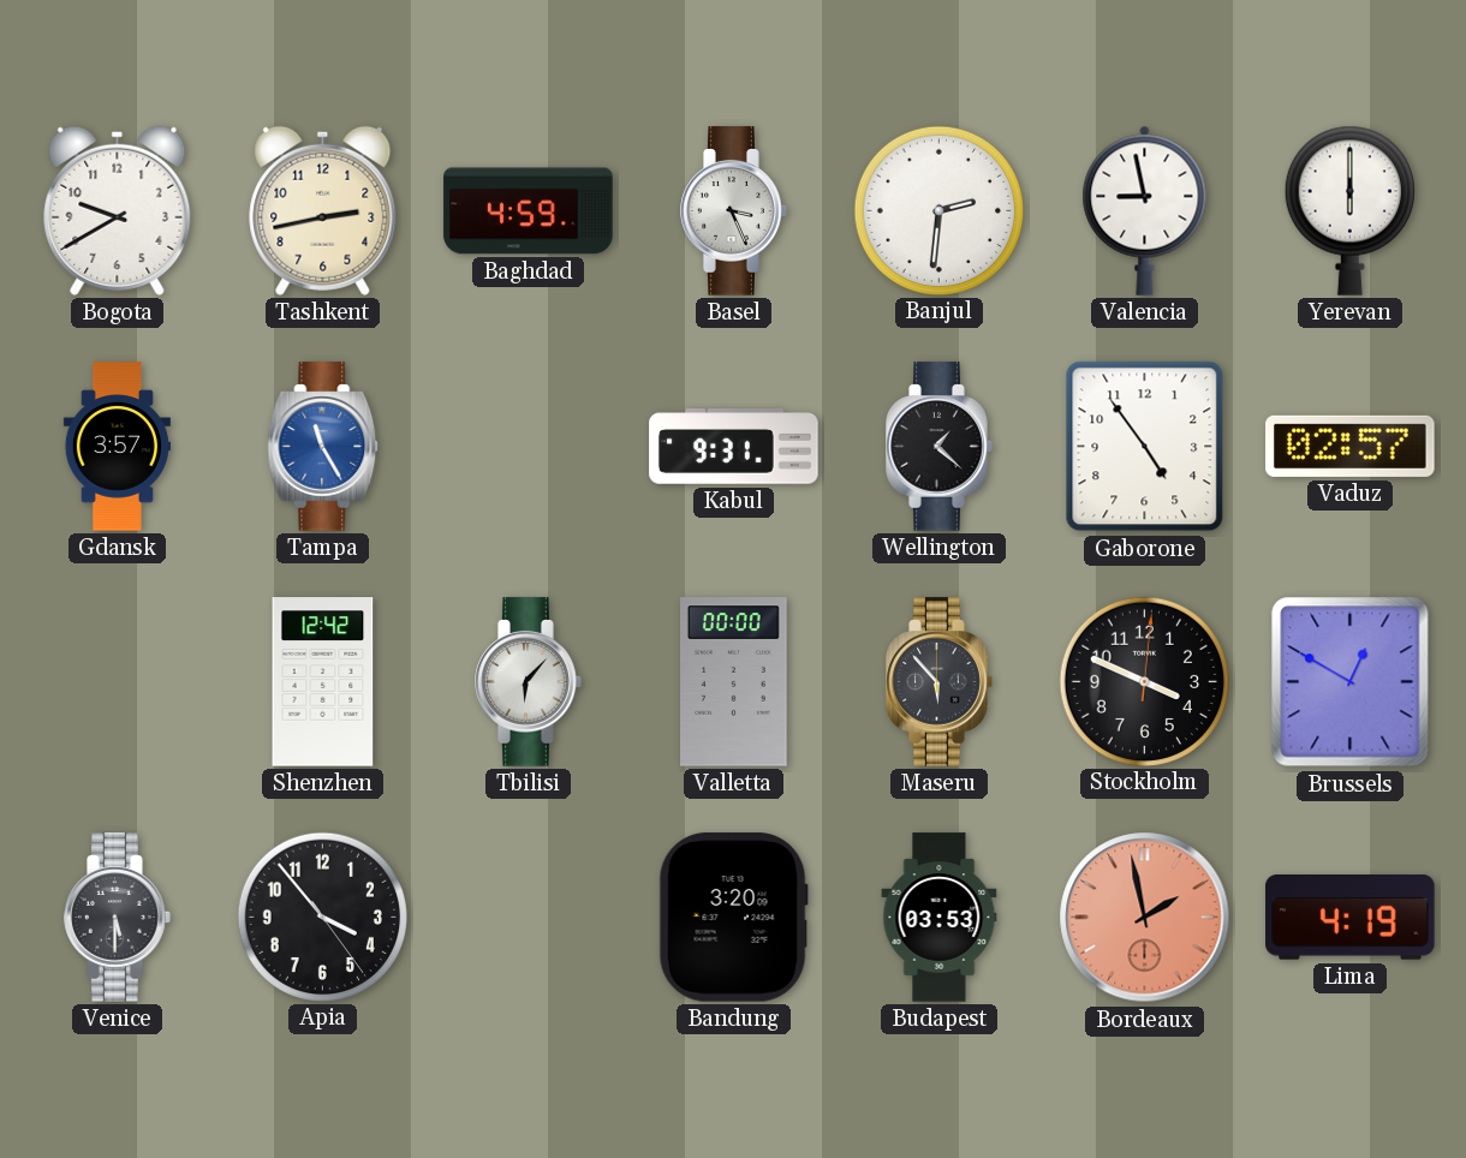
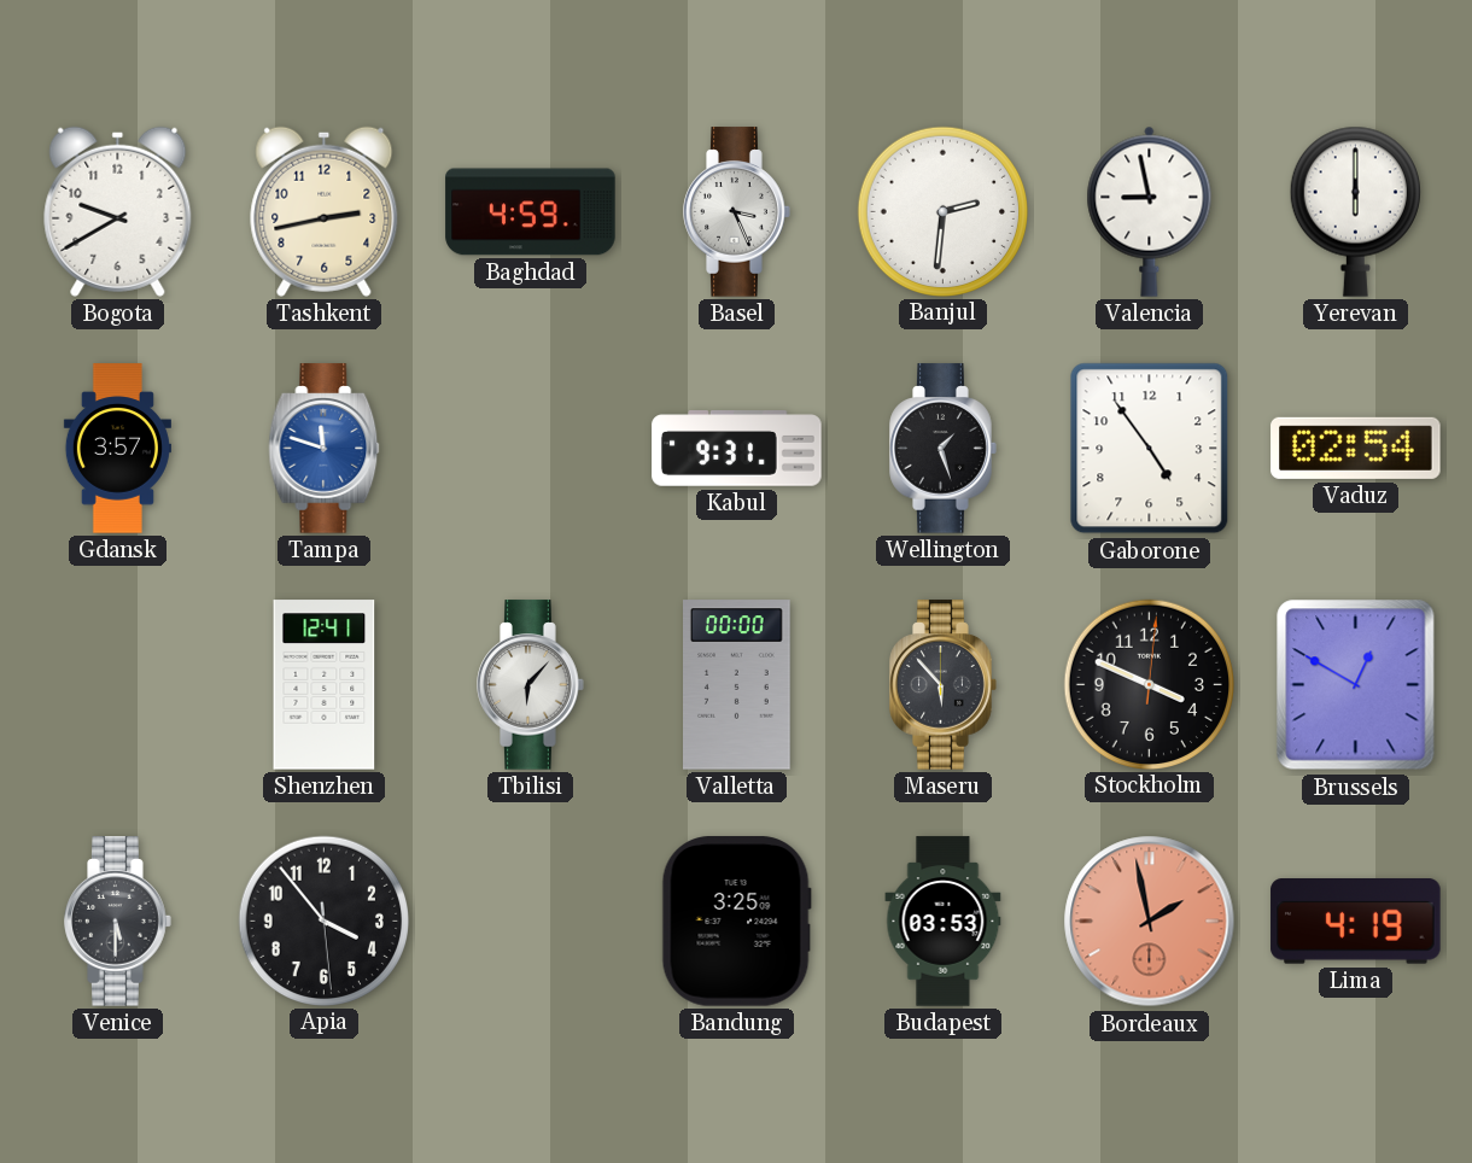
Tampa: 11:25 -> 11:48 (325, 449)
Wellington: 1:22 -> 1:27 (944, 449)
Vaduz: 02:57 -> 02:54 (1356, 448)
Shenzhen: 12:42 -> 12:41 (325, 685)
Apia: 3:53:24 -> 3:53:29 (323, 921)
Bandung: 3:20 -> 3:25 (736, 922)
